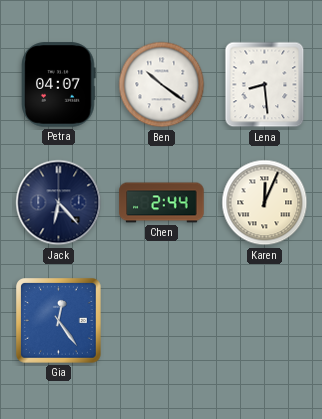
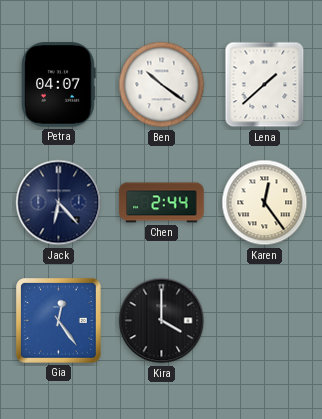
Lena: 8:29 -> 1:38 (265, 85)
Karen: 12:04 -> 12:24 (265, 203)
Kira: none -> 4:00 (162, 321)
